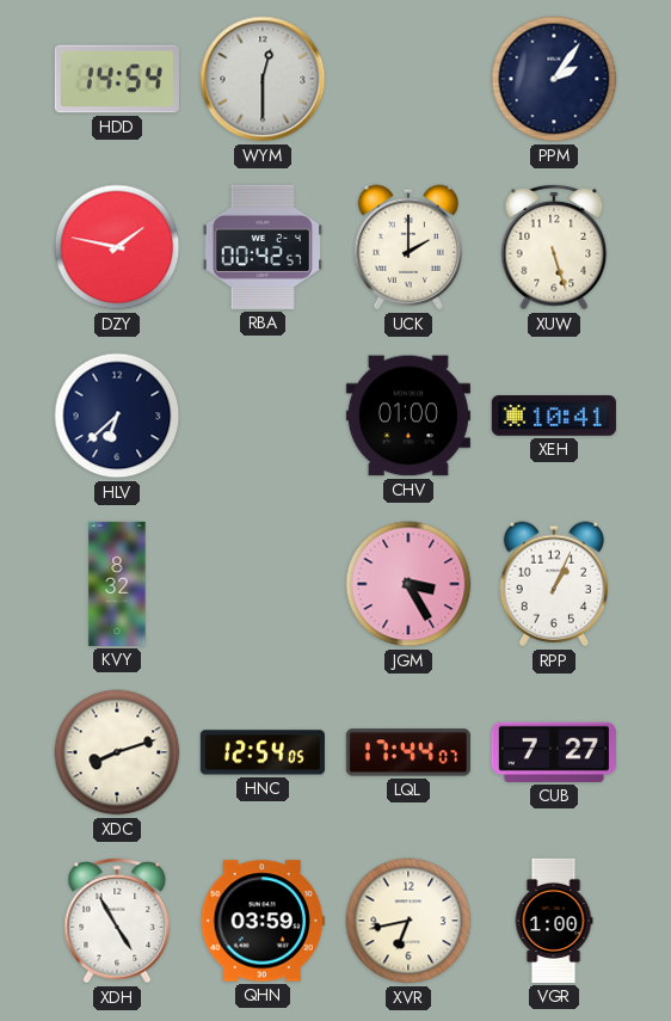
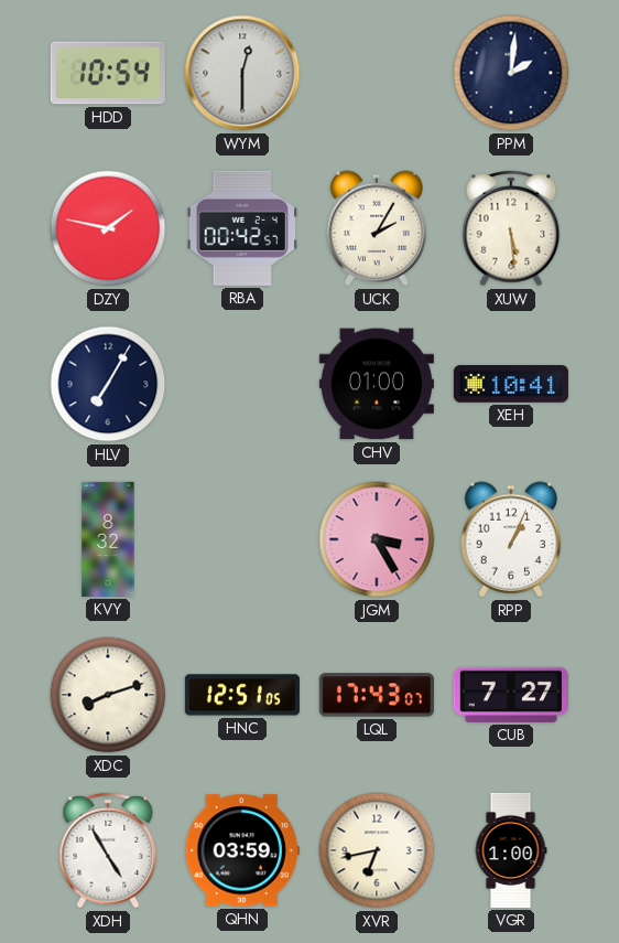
HDD: 14:54 -> 10:54 (108, 73)
PPM: 2:06 -> 2:01 (511, 73)
UCK: 2:00 -> 2:05 (377, 228)
XUW: 5:27 -> 5:29 (511, 228)
HLV: 6:38 -> 7:05 (108, 384)
HNC: 12:54 -> 12:51 (242, 695)
LQL: 17:44 -> 17:43 (377, 695)
